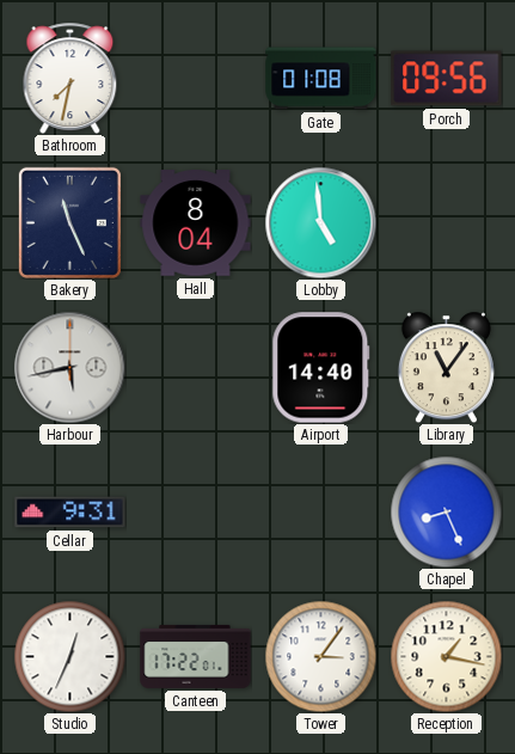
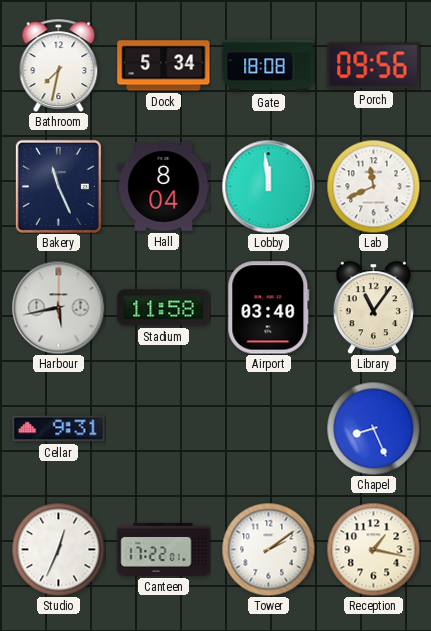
Dock: none -> 5:34 (164, 66)
Gate: 01:08 -> 18:08 (269, 66)
Lobby: 4:59 -> 11:59 (268, 186)
Lab: none -> 11:41 (373, 186)
Stadium: none -> 11:58 (164, 308)
Airport: 14:40 -> 03:40 (269, 308)
Tower: 3:06 -> 2:09 (268, 549)
